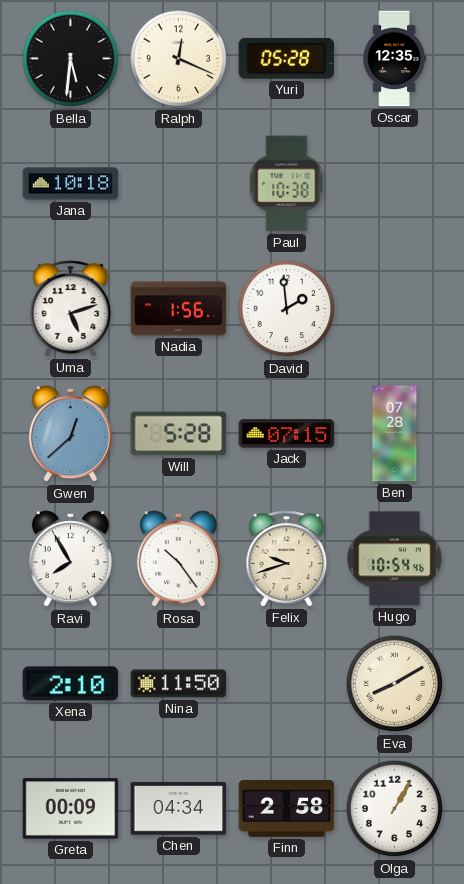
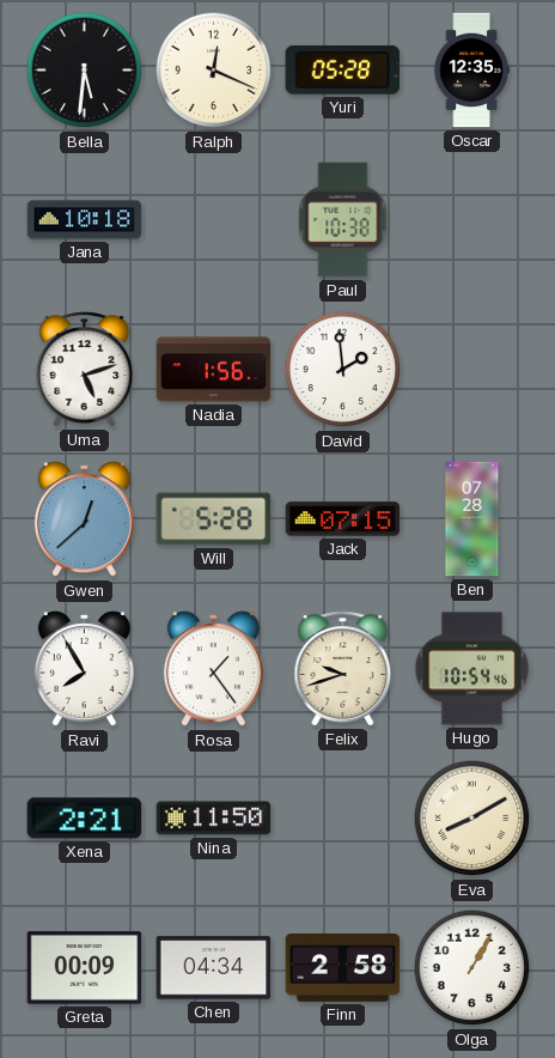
Rosa: 10:24 -> 1:24 (213, 669)
Xena: 2:10 -> 2:21 (85, 819)
